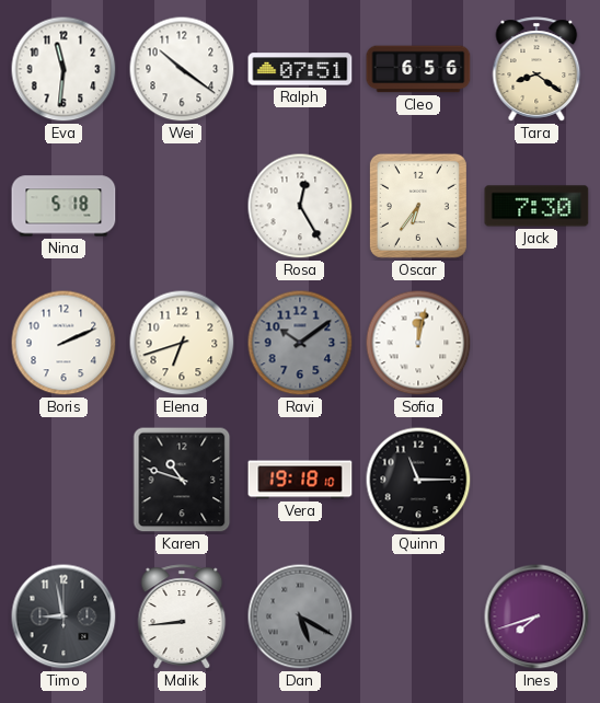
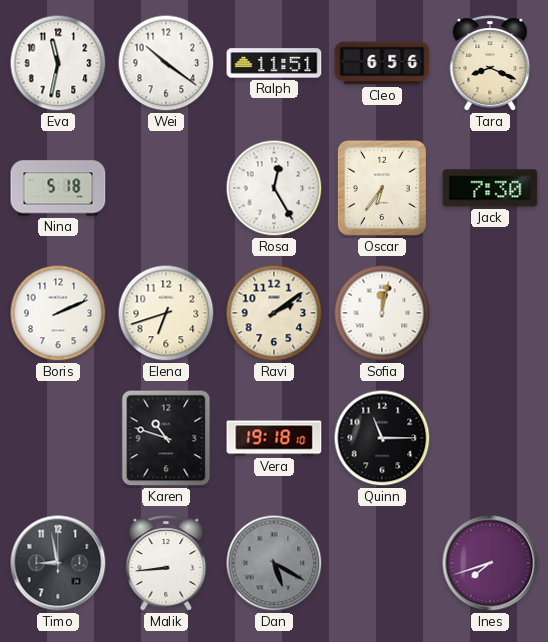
Eva: 11:31 -> 11:32 (58, 63)
Ralph: 07:51 -> 11:51 (274, 63)
Tara: 8:21 -> 8:19 (490, 63)
Ravi: 10:09 -> 2:09 (274, 313)
Ravi dial: grey -> cream (274, 313)
